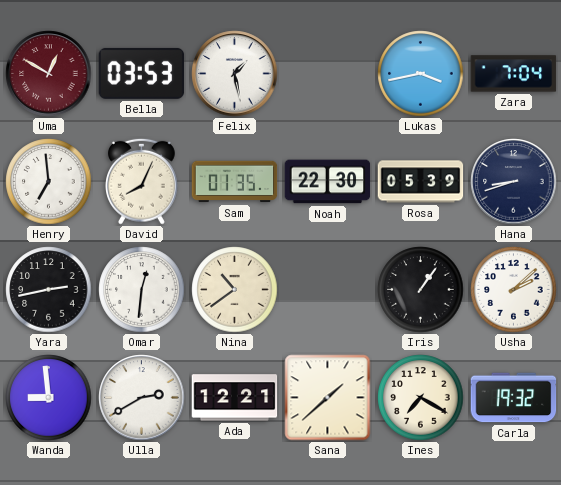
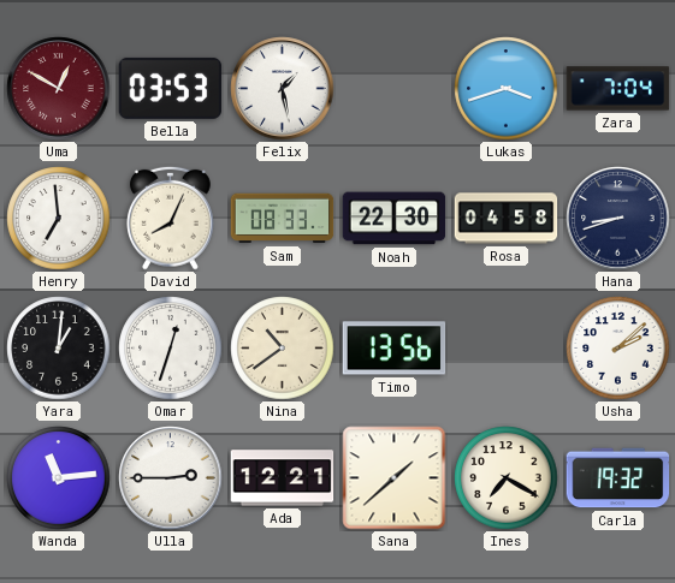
Lukas: 3:43 -> 3:42 (507, 89)
Sam: 01:35 -> 08:33 (283, 219)
Rosa: 05:39 -> 04:58 (507, 219)
Yara: 2:43 -> 1:01 (59, 349)
Omar: 12:31 -> 12:33 (171, 349)
Timo: none -> 13:56 (395, 349)
Iris: 1:06 -> none (421, 290)
Wanda: 8:59 -> 11:14 (59, 478)
Ulla: 2:40 -> 2:45 (171, 478)
